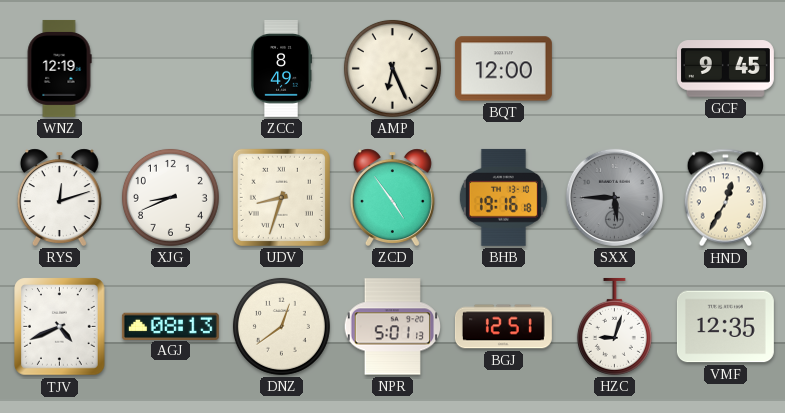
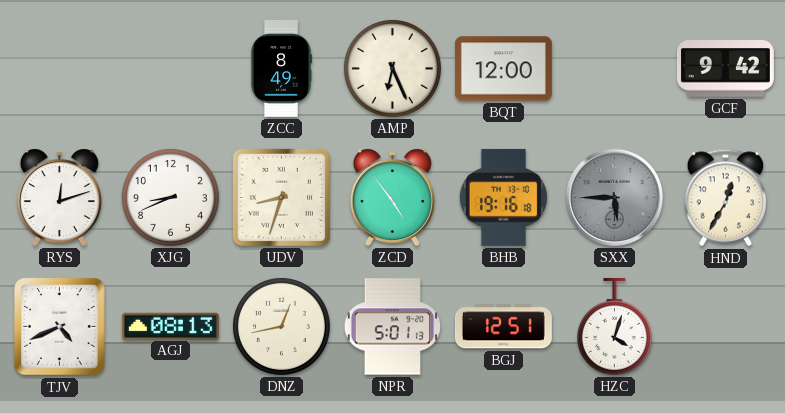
WNZ: 12:19 -> none (59, 68)
GCF: 9:45 -> 9:42 (725, 69)
DNZ: 12:39 -> 12:43 (281, 326)
HZC: 9:03 -> 4:03 (614, 326)
VMF: 12:35 -> none (725, 327)
